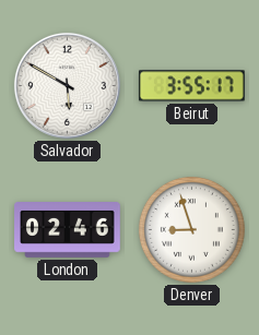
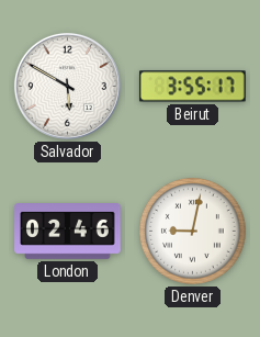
Denver: 8:57 -> 9:02 (193, 232)
